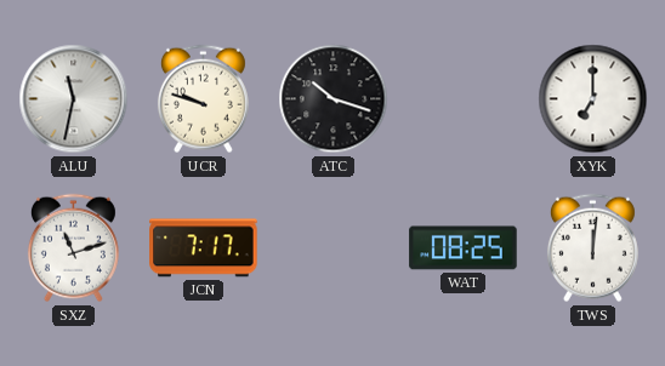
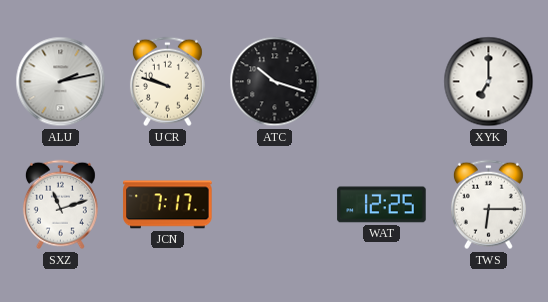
ALU: 11:32 -> 2:13 (61, 82)
WAT: 08:25 -> 12:25 (382, 205)
TWS: 12:01 -> 6:15 (488, 205)
